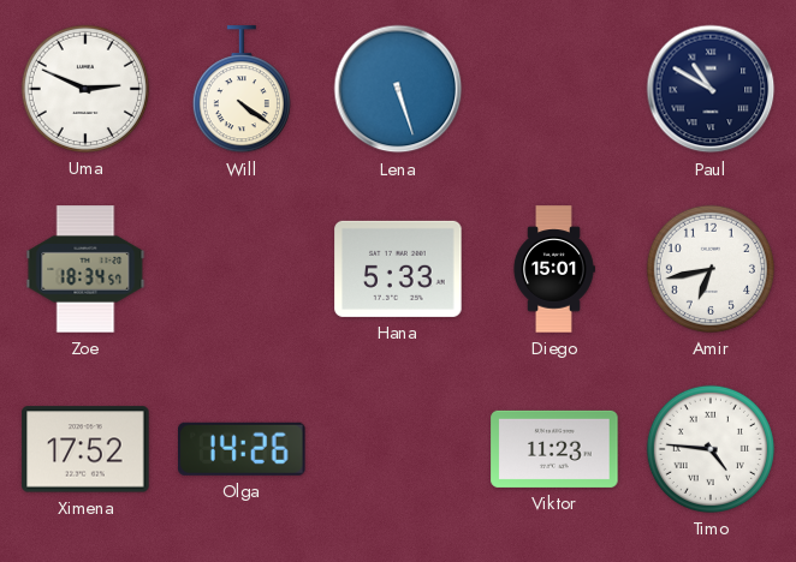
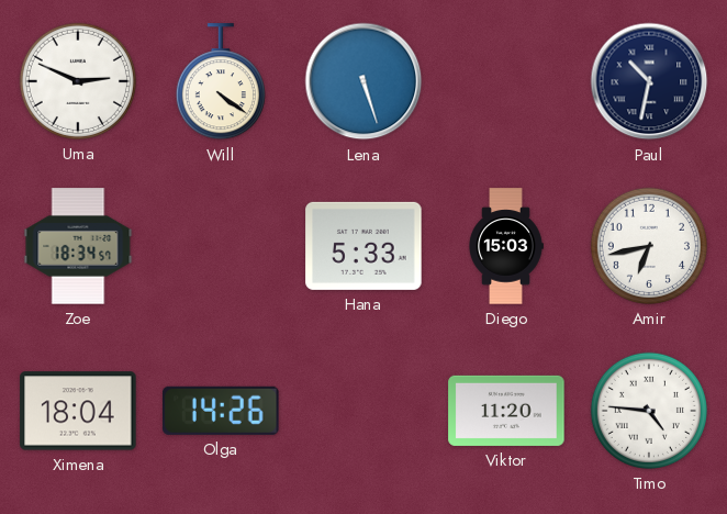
Paul: 10:50 -> 10:32 (649, 81)
Diego: 15:01 -> 15:03 (506, 246)
Ximena: 17:52 -> 18:04 (78, 411)
Viktor: 11:23 -> 11:20 (506, 411)
